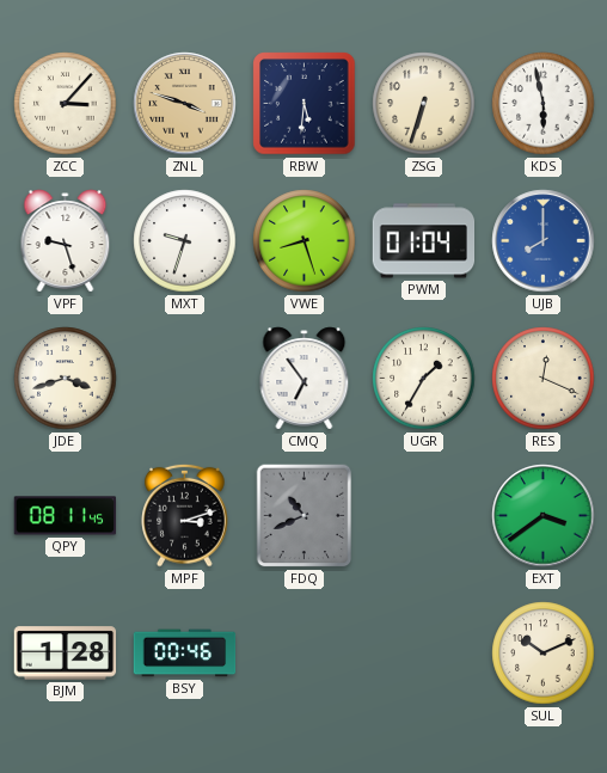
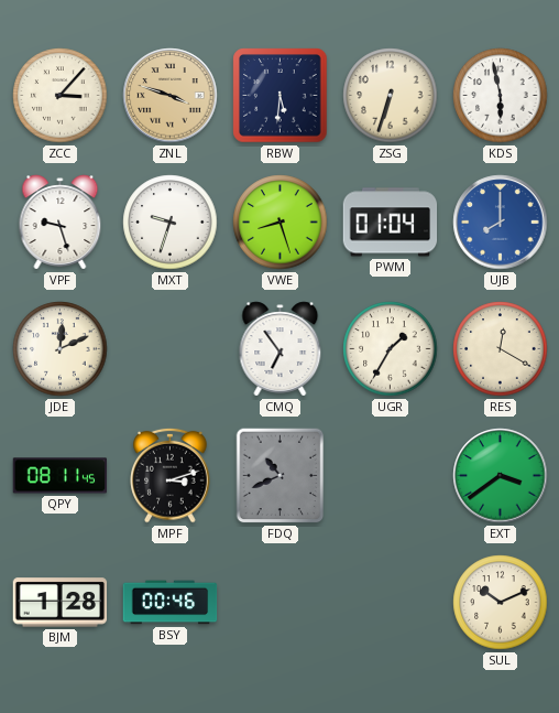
JDE: 3:42 -> 12:11 (61, 349)
RES: 12:19 -> 12:20 (501, 349)
